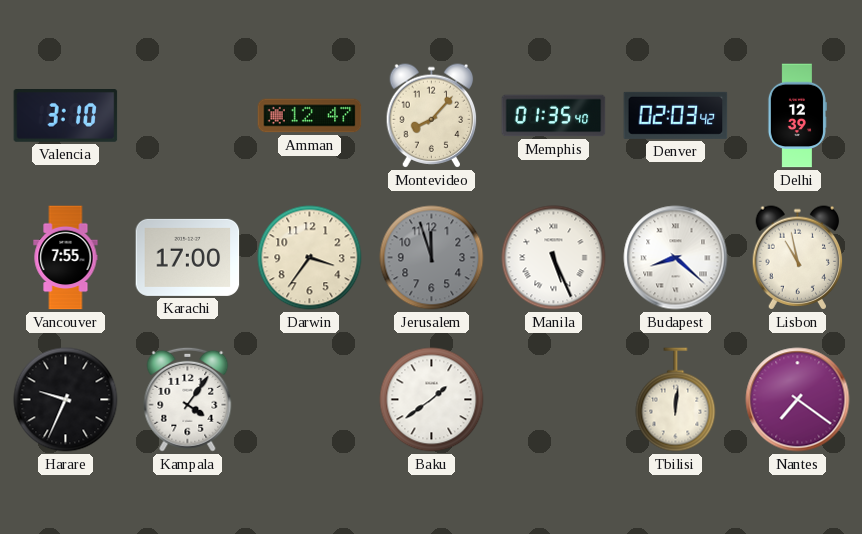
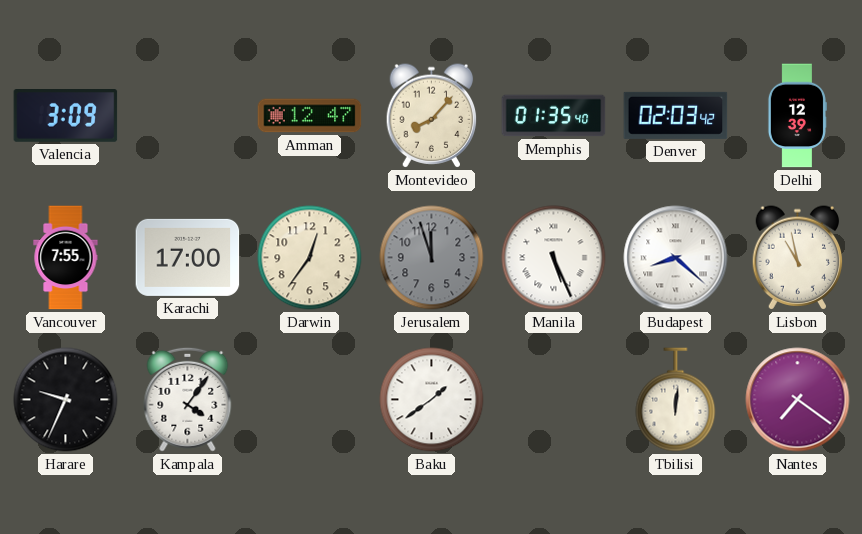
Valencia: 3:10 -> 3:09 (66, 116)
Darwin: 3:36 -> 12:36 (310, 258)
